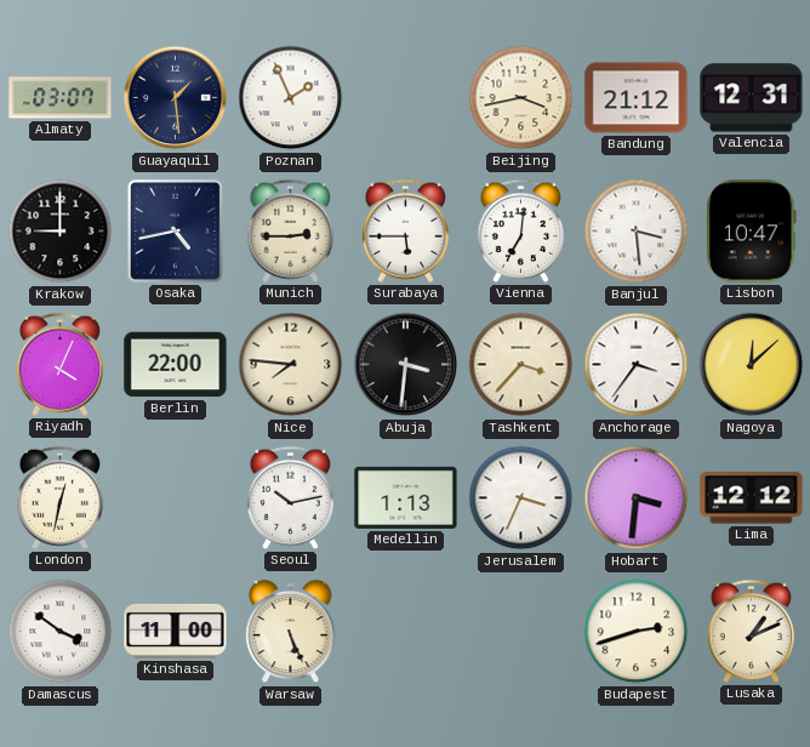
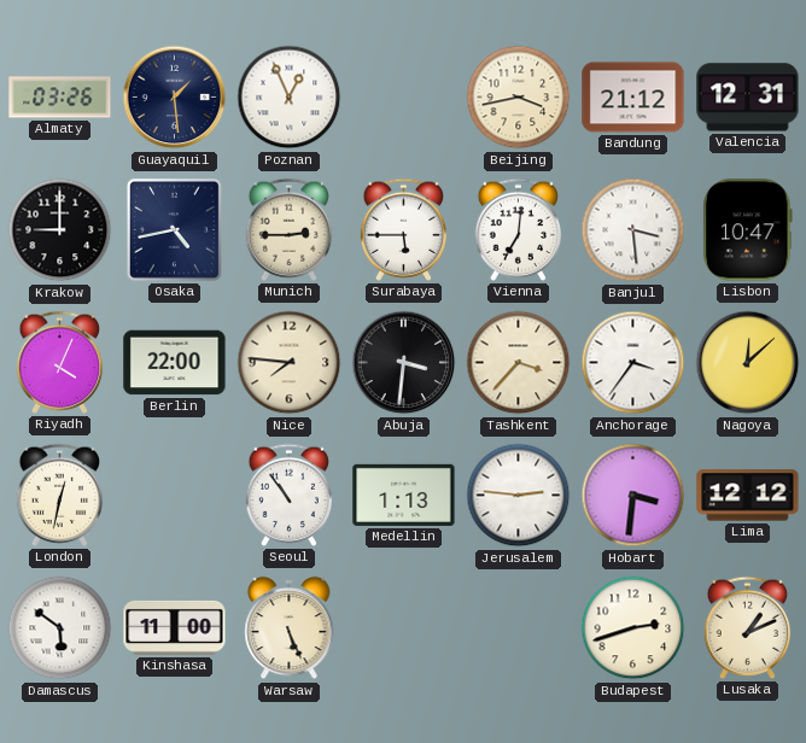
Almaty: 03:07 -> 03:26 (60, 98)
Poznan: 1:56 -> 12:56 (290, 98)
Seoul: 10:13 -> 10:54 (290, 495)
Jerusalem: 3:34 -> 2:46 (519, 496)
Damascus: 3:51 -> 5:51 (60, 628)
